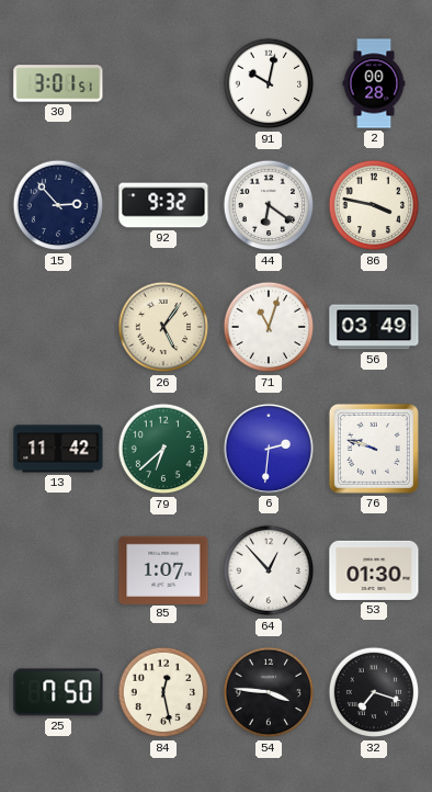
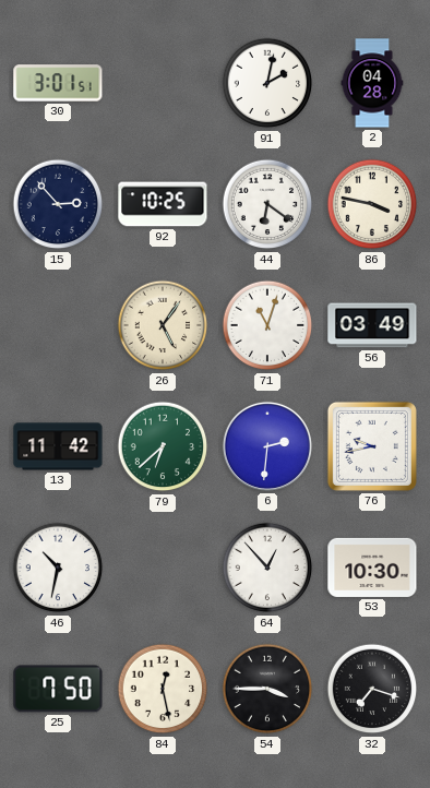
91: 10:02 -> 2:02 (267, 83)
2: 00:28 -> 04:28 (372, 83)
92: 9:32 -> 10:25 (163, 204)
76: 9:48 -> 9:43 (372, 446)
46: none -> 10:32 (58, 568)
85: 1:07 -> none (163, 569)
53: 01:30 -> 10:30 (372, 568)
54: 3:46 -> 3:45 (267, 689)
